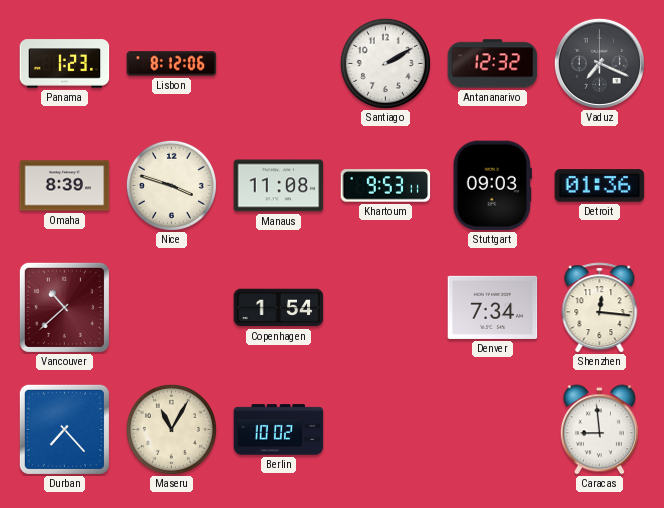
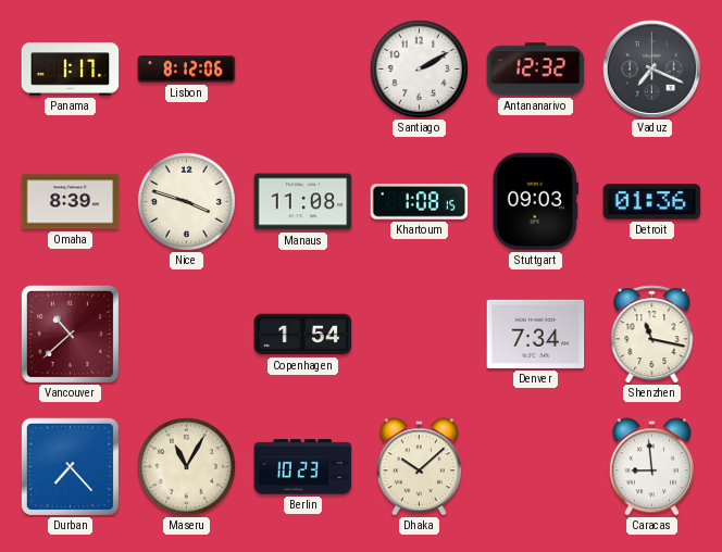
Panama: 1:23 -> 1:17 (71, 70)
Khartoum: 9:53 -> 1:08 (420, 202)
Shenzhen: 12:16 -> 11:17 (652, 335)
Berlin: 10:02 -> 10:23 (303, 467)
Dhaka: none -> 10:08 (419, 467)
